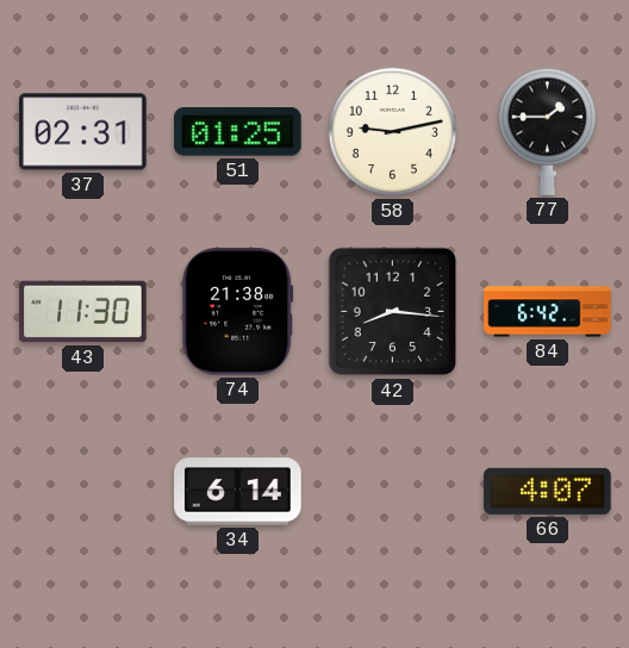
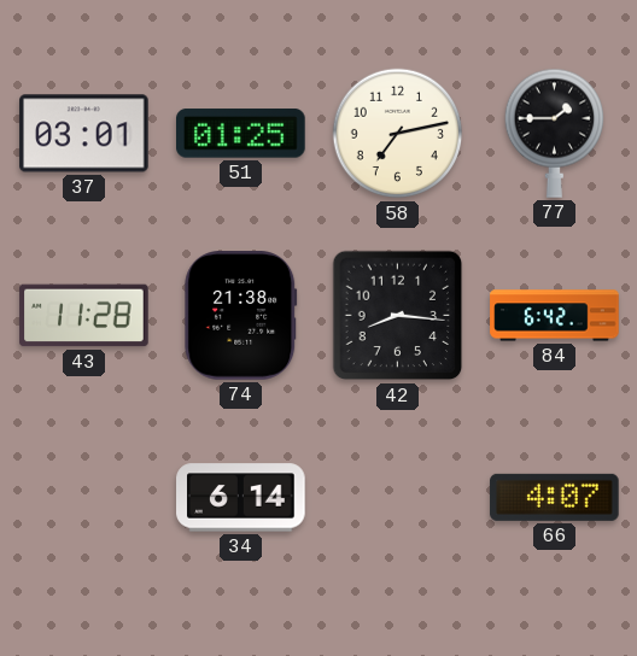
37: 02:31 -> 03:01 (84, 134)
58: 9:13 -> 7:13 (398, 134)
43: 11:30 -> 11:28 (84, 316)
